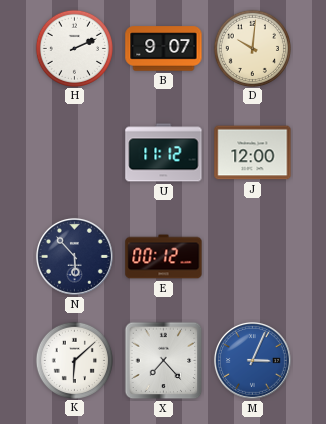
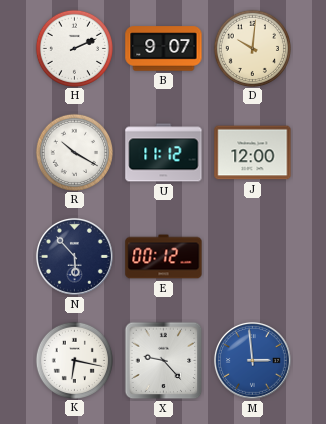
R: none -> 10:20 (74, 152)
K: 6:08 -> 6:17 (74, 360)
X: 7:23 -> 9:23 (164, 361)
M: 3:04 -> 2:59 (252, 360)
